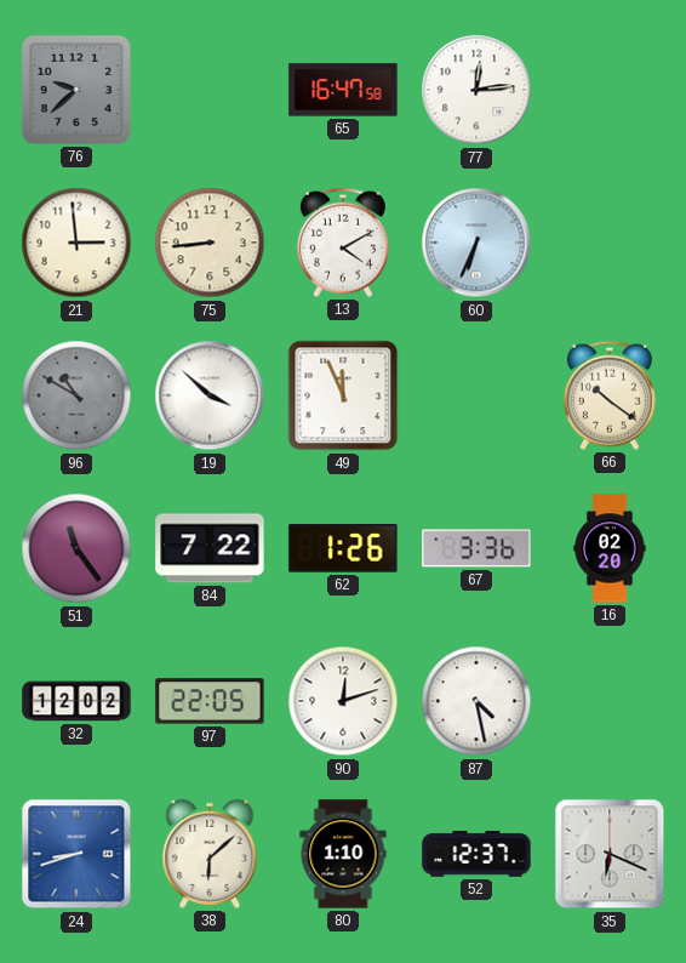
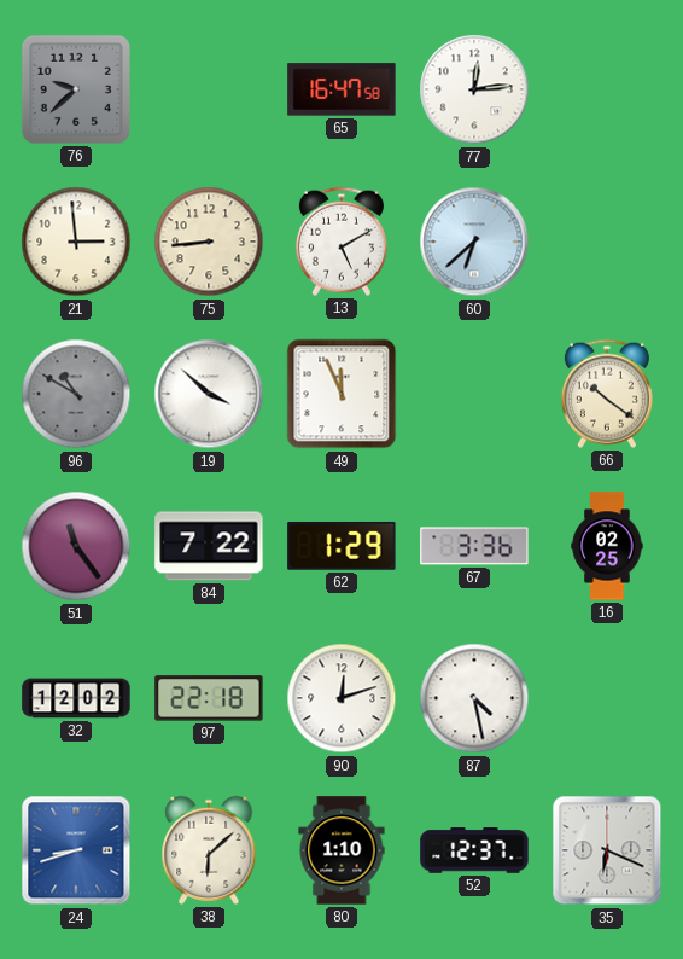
13: 4:10 -> 5:10 (341, 242)
60: 6:34 -> 6:38 (474, 242)
62: 1:26 -> 1:29 (341, 546)
16: 02:20 -> 02:25 (607, 546)
97: 22:05 -> 22:18 (209, 698)
